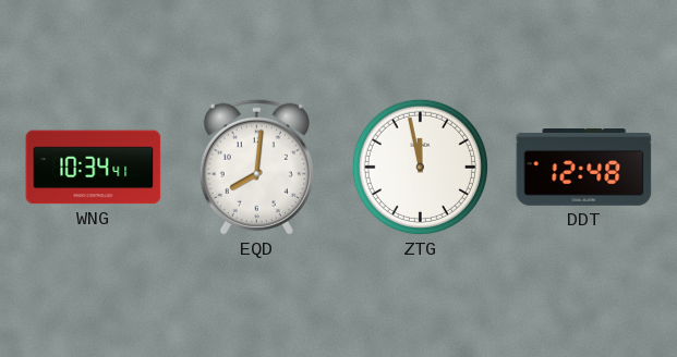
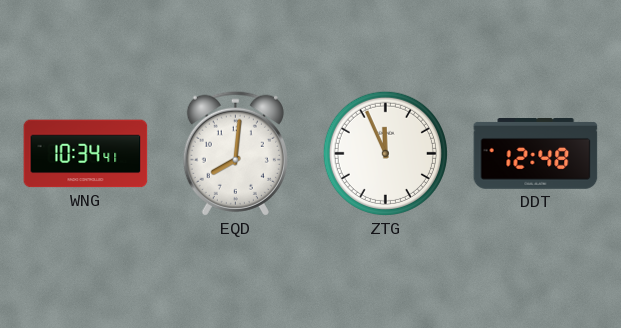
ZTG: 11:58 -> 11:56 (385, 153)
